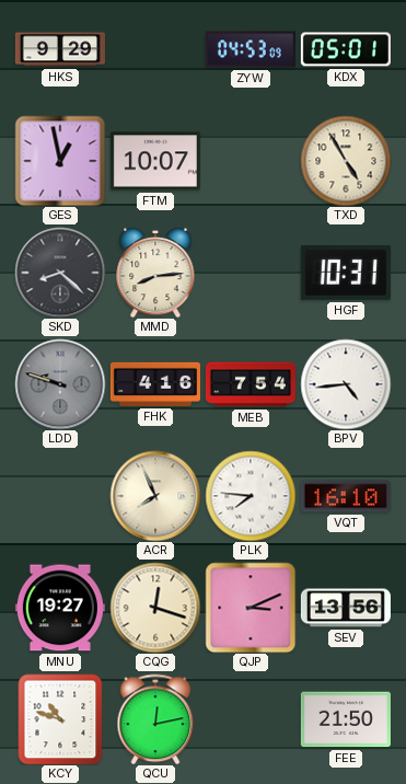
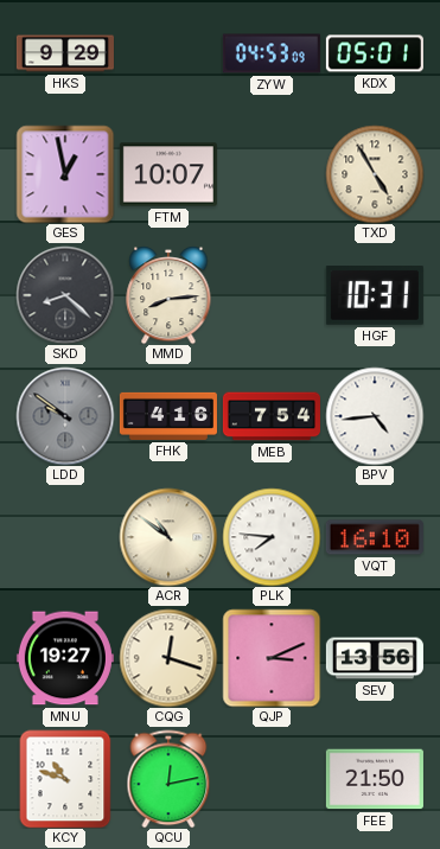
LDD: 9:48 -> 9:51 (65, 416)
ACR: 7:56 -> 10:51 (168, 537)
